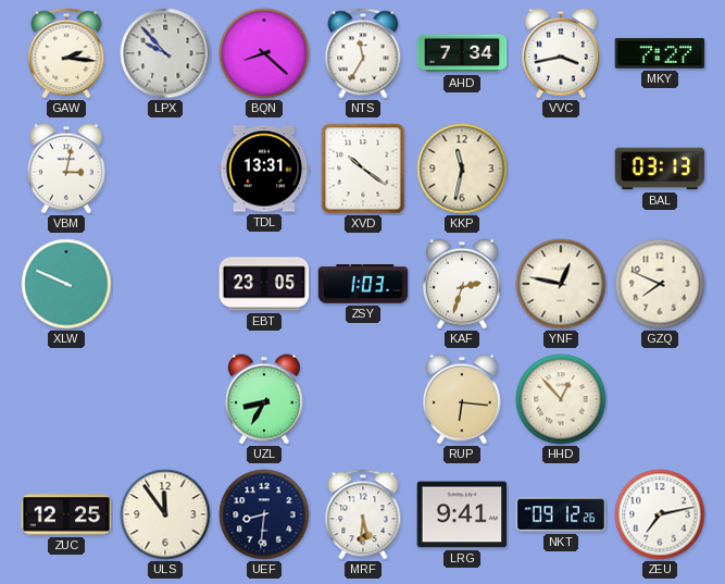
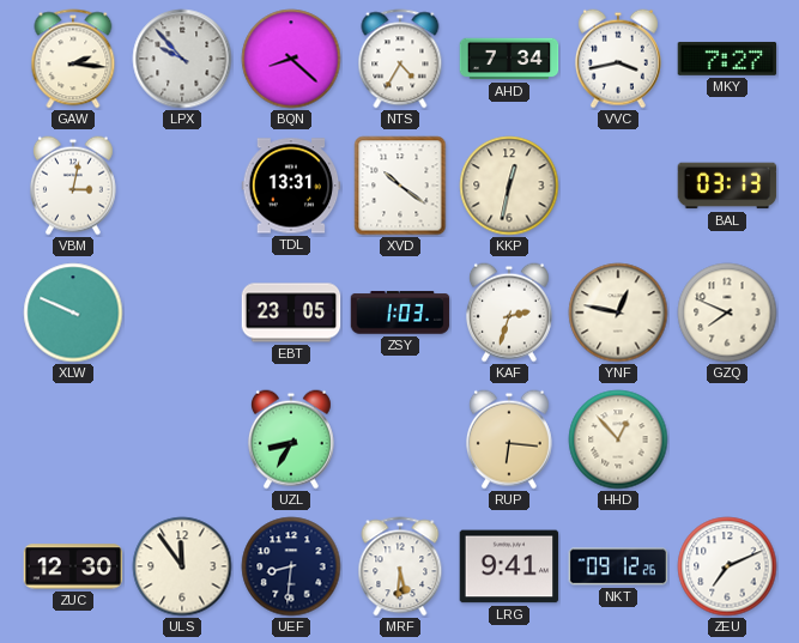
NTS: 11:35 -> 4:35 (400, 59)
KKP: 11:32 -> 12:32 (509, 186)
ZUC: 12:25 -> 12:30 (73, 566)
ZEU: 7:13 -> 7:11 (727, 566)
